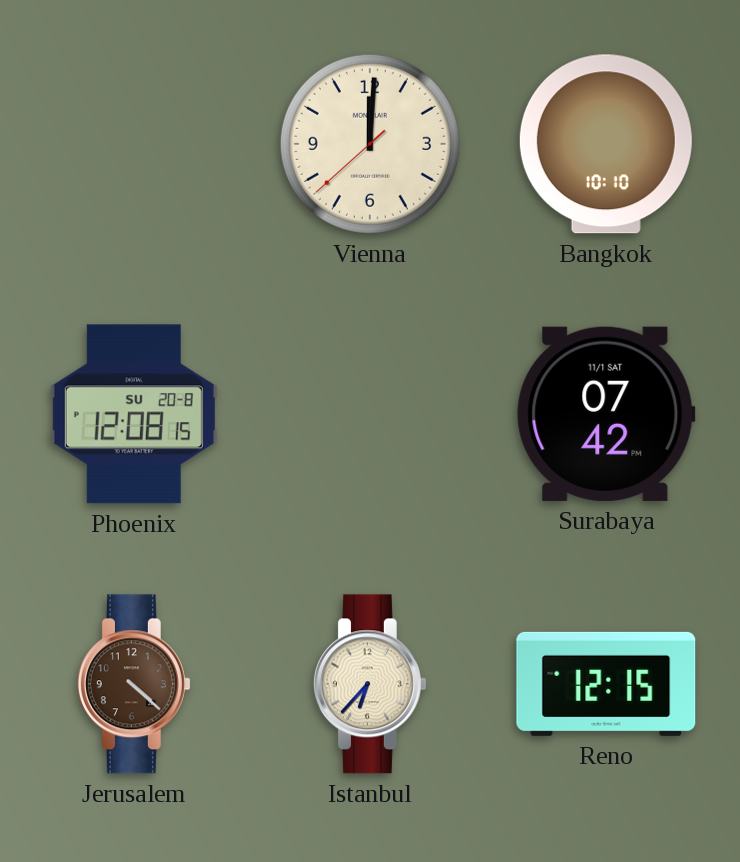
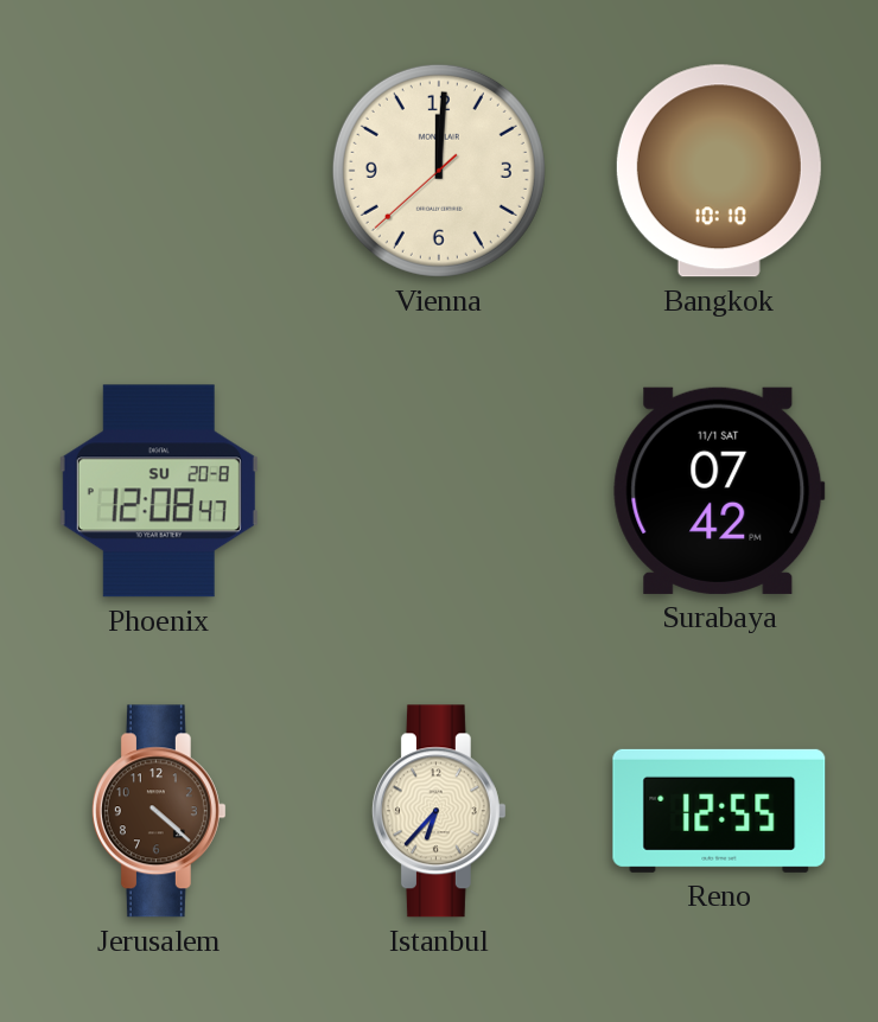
Phoenix: 12:08:15 -> 12:08:47 (159, 491)
Reno: 12:15 -> 12:55 (719, 811)
